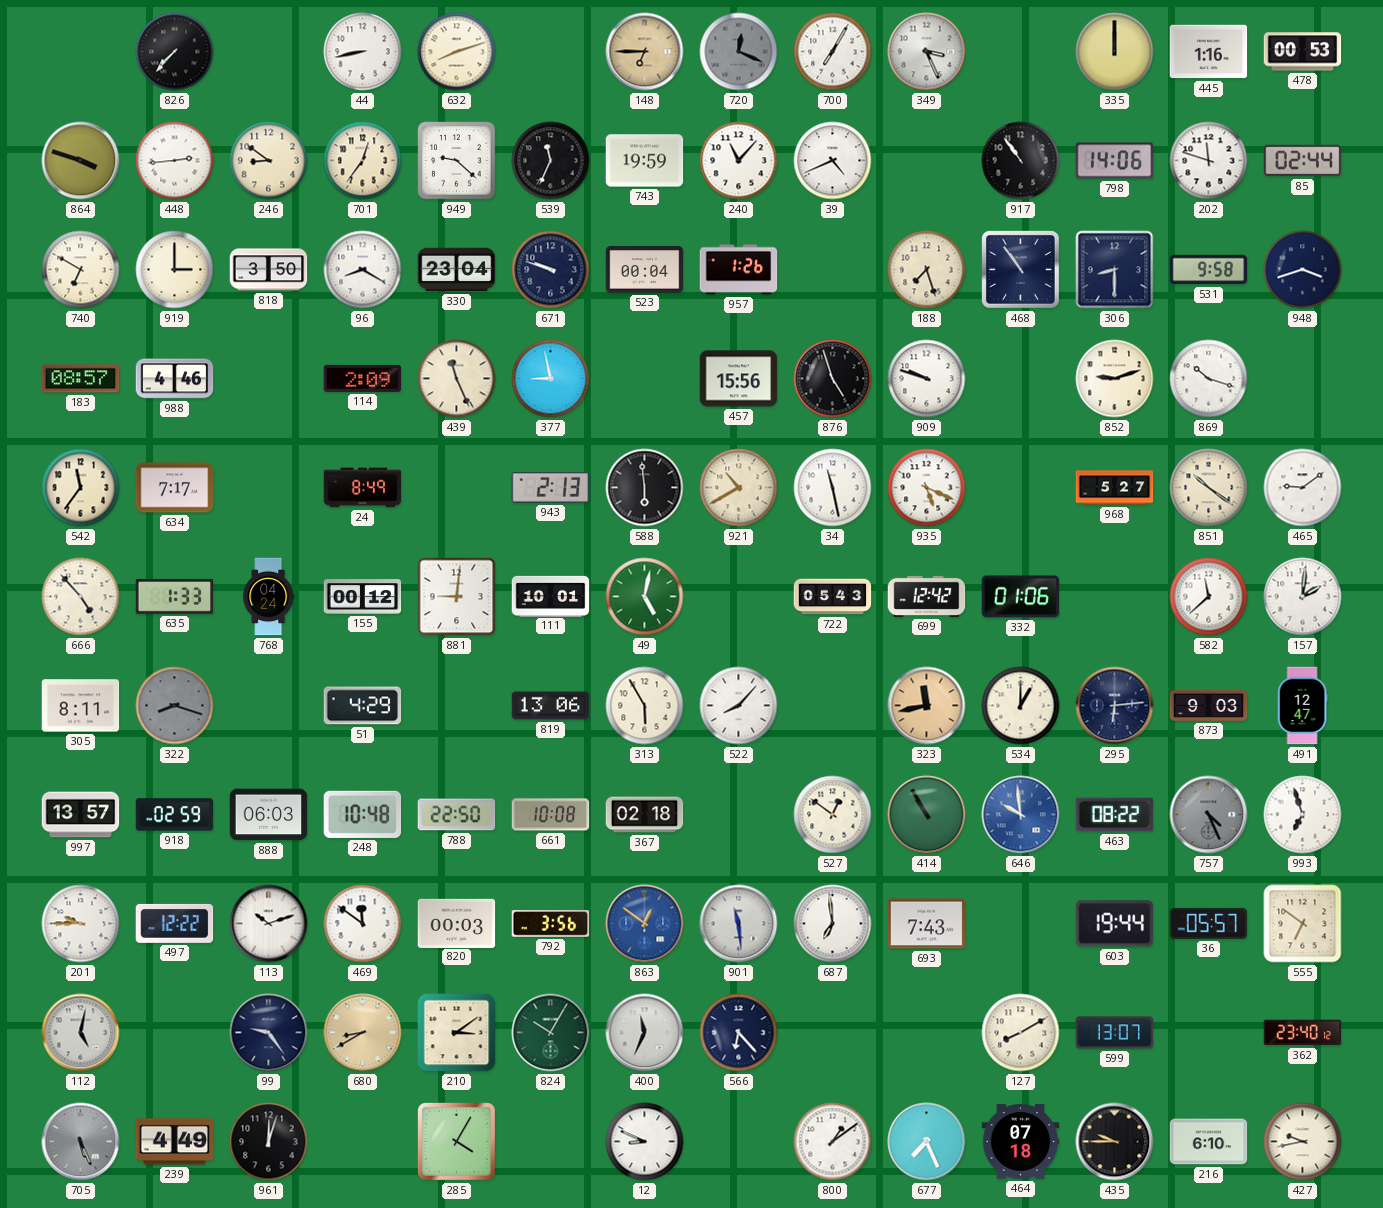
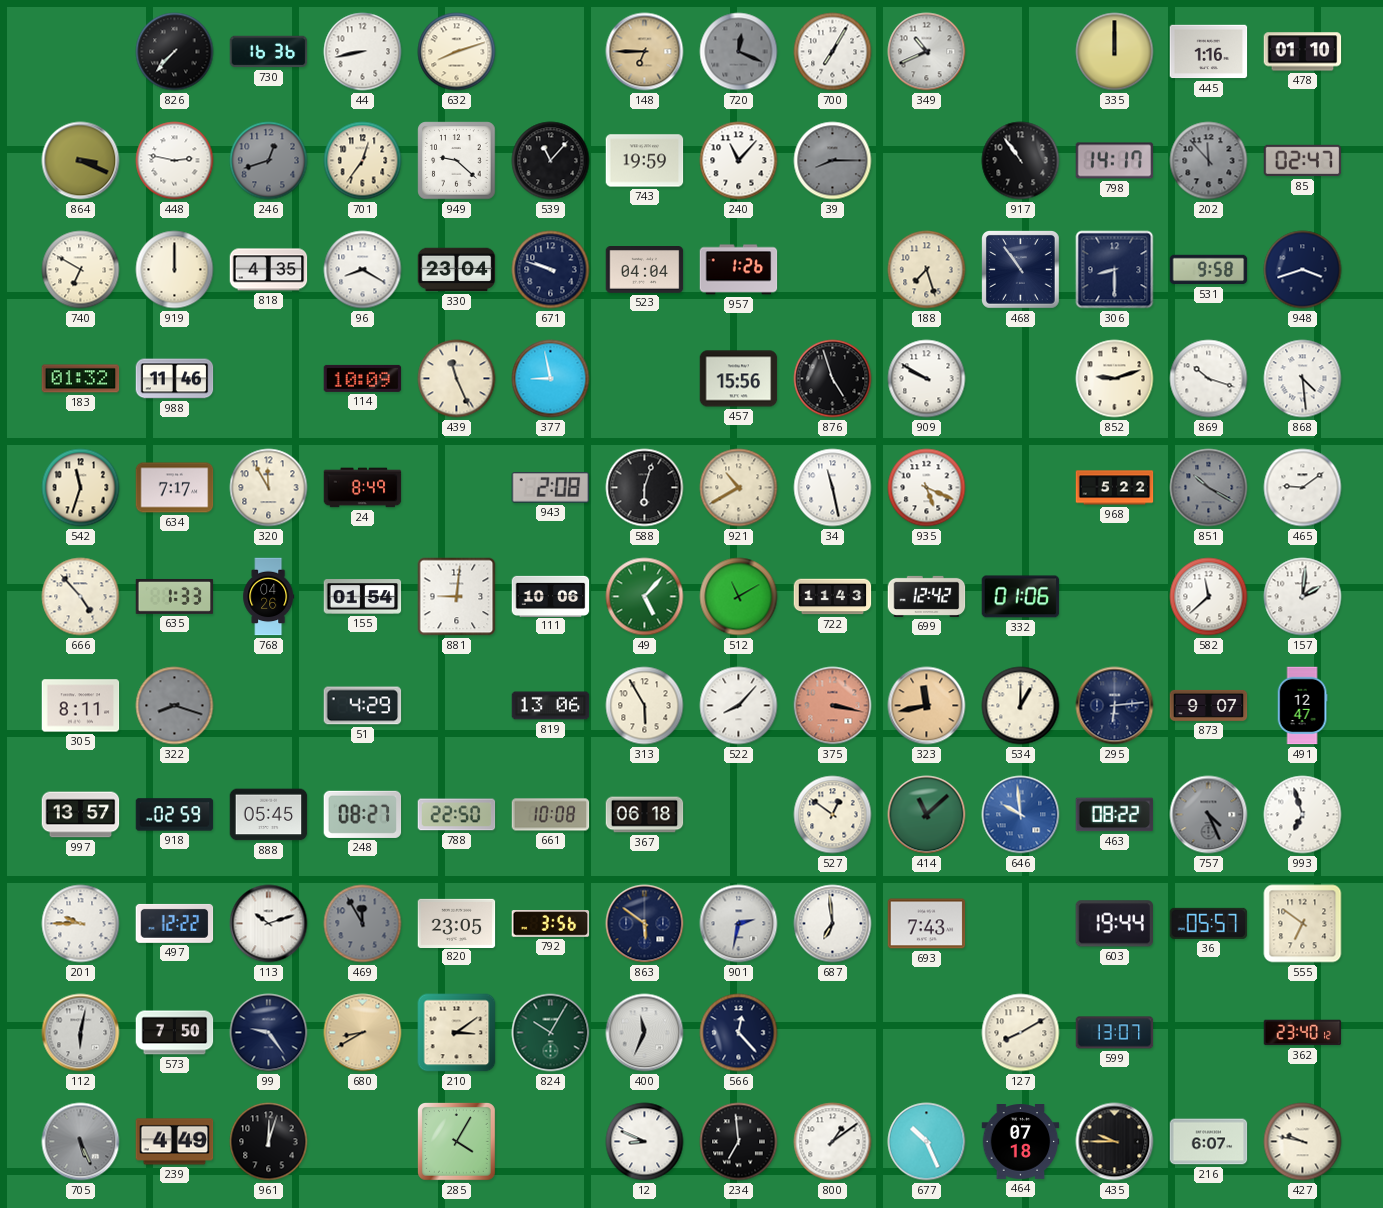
730: none -> 16:36 (269, 52)
349: 3:26 -> 10:41 (927, 52)
478: 00:53 -> 01:10 (1303, 52)
864: 3:48 -> 3:19 (81, 161)
448: 2:44 -> 2:47 (175, 161)
246: 8:51 -> 12:42 (269, 161)
246 dial: cream -> grey (269, 161)
539: 11:34 -> 11:07 (551, 161)
39: 4:41 -> 8:15 (833, 161)
39 dial: white -> grey (833, 161)
798: 14:06 -> 14:17 (1115, 161)
202: 11:48 -> 11:53 (1209, 161)
202 dial: white -> grey (1209, 161)
85: 02:44 -> 02:47 (1303, 161)
919: 3:00 -> 12:00 (175, 270)
818: 3:50 -> 4:35 (269, 270)
523: 00:04 -> 04:04 (645, 270)
183: 08:57 -> 01:32 (81, 379)
988: 4:46 -> 11:46 (175, 379)
114: 2:09 -> 10:09 (363, 378)
909: 9:48 -> 9:50 (927, 379)
868: none -> 4:29 (1303, 379)
542: 11:36 -> 11:33 (81, 488)
320: none -> 11:55 (269, 488)
943: 2:13 -> 2:08 (551, 488)
588: 5:59 -> 6:03 (645, 488)
968: 5:27 -> 5:22 (1115, 488)
851: 10:21 -> 10:20 (1209, 488)
851 dial: cream -> grey (1209, 488)
768: 04:24 -> 04:26 (269, 597)
155: 00:12 -> 01:54 (363, 597)
111: 10:01 -> 10:06 (551, 596)
49: 5:02 -> 5:07 (645, 597)
512: none -> 11:10 (739, 597)
722: 05:43 -> 11:43 (833, 597)
375: none -> 3:17 (833, 706)
873: 9:03 -> 9:07 (1209, 705)
888: 06:03 -> 05:45 (269, 815)
248: 10:48 -> 08:27 (363, 814)
367: 02:18 -> 06:18 (645, 815)
414: 10:55 -> 11:08 (927, 815)
469: 11:51 -> 11:55 (363, 924)
469 dial: white -> grey (363, 924)
820: 00:03 -> 23:05 (457, 923)
863: 12:51 -> 5:51 (645, 924)
863 dial: blue -> navy (645, 924)
901: 11:29 -> 2:32 (739, 924)
112: 5:02 -> 6:02 (81, 1033)
573: none -> 7:50 (175, 1033)
566: 6:23 -> 12:23 (739, 1033)
234: none -> 6:59 (739, 1142)
677: 7:26 -> 10:26 (927, 1142)
216: 6:10 -> 6:07 (1209, 1142)
427: 9:43 -> 9:47 (1303, 1142)
